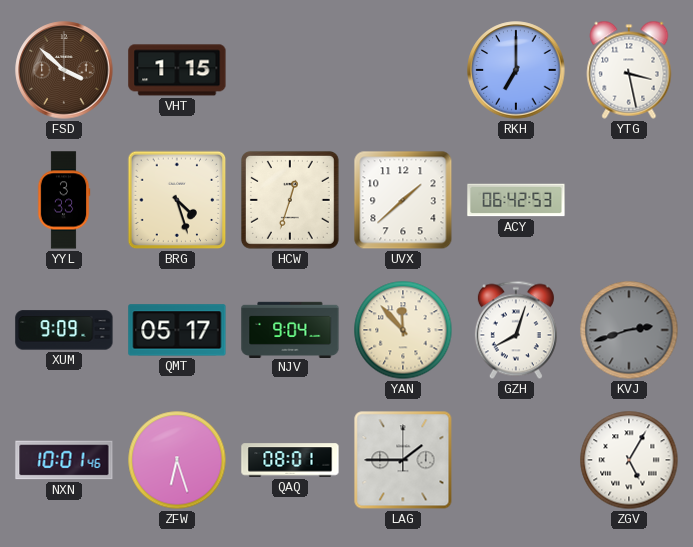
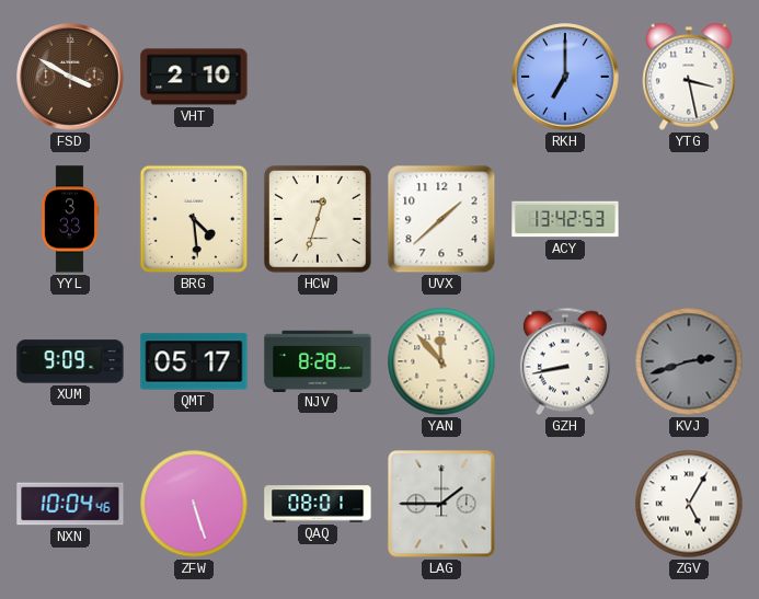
FSD: 3:52 -> 3:50 (70, 77)
VHT: 1:15 -> 2:10 (194, 77)
BRG: 4:27 -> 4:29 (194, 219)
ACY: 06:42 -> 13:42 (565, 219)
NJV: 9:04 -> 8:28 (318, 360)
GZH: 8:03 -> 8:43 (565, 361)
NXN: 10:01 -> 10:04 (70, 504)
ZFW: 6:27 -> 5:27 (194, 504)
